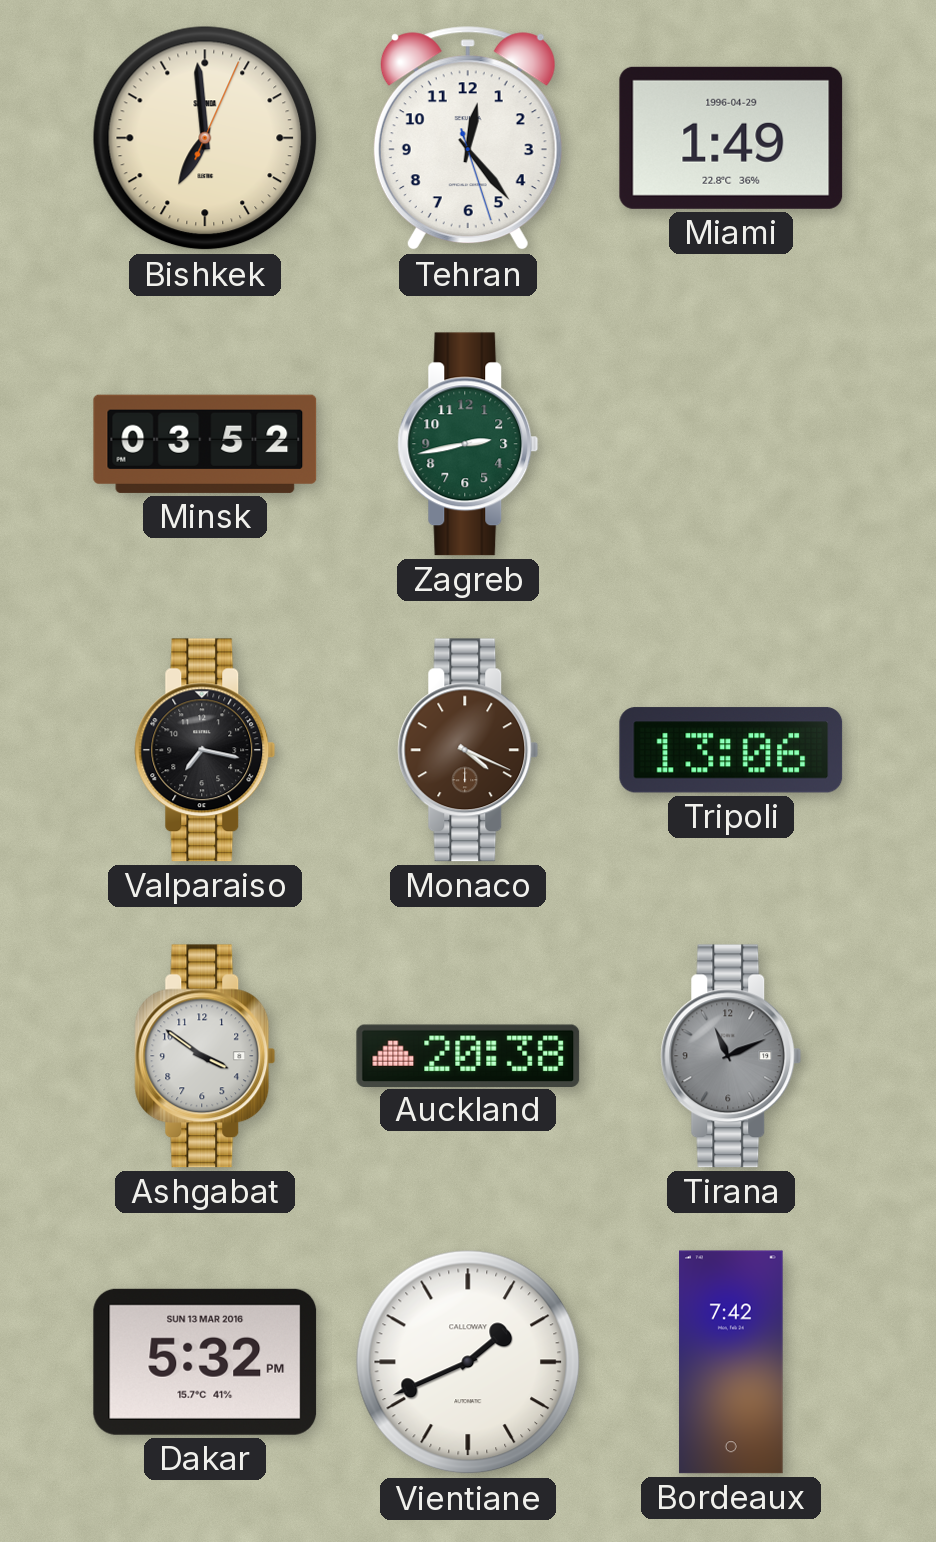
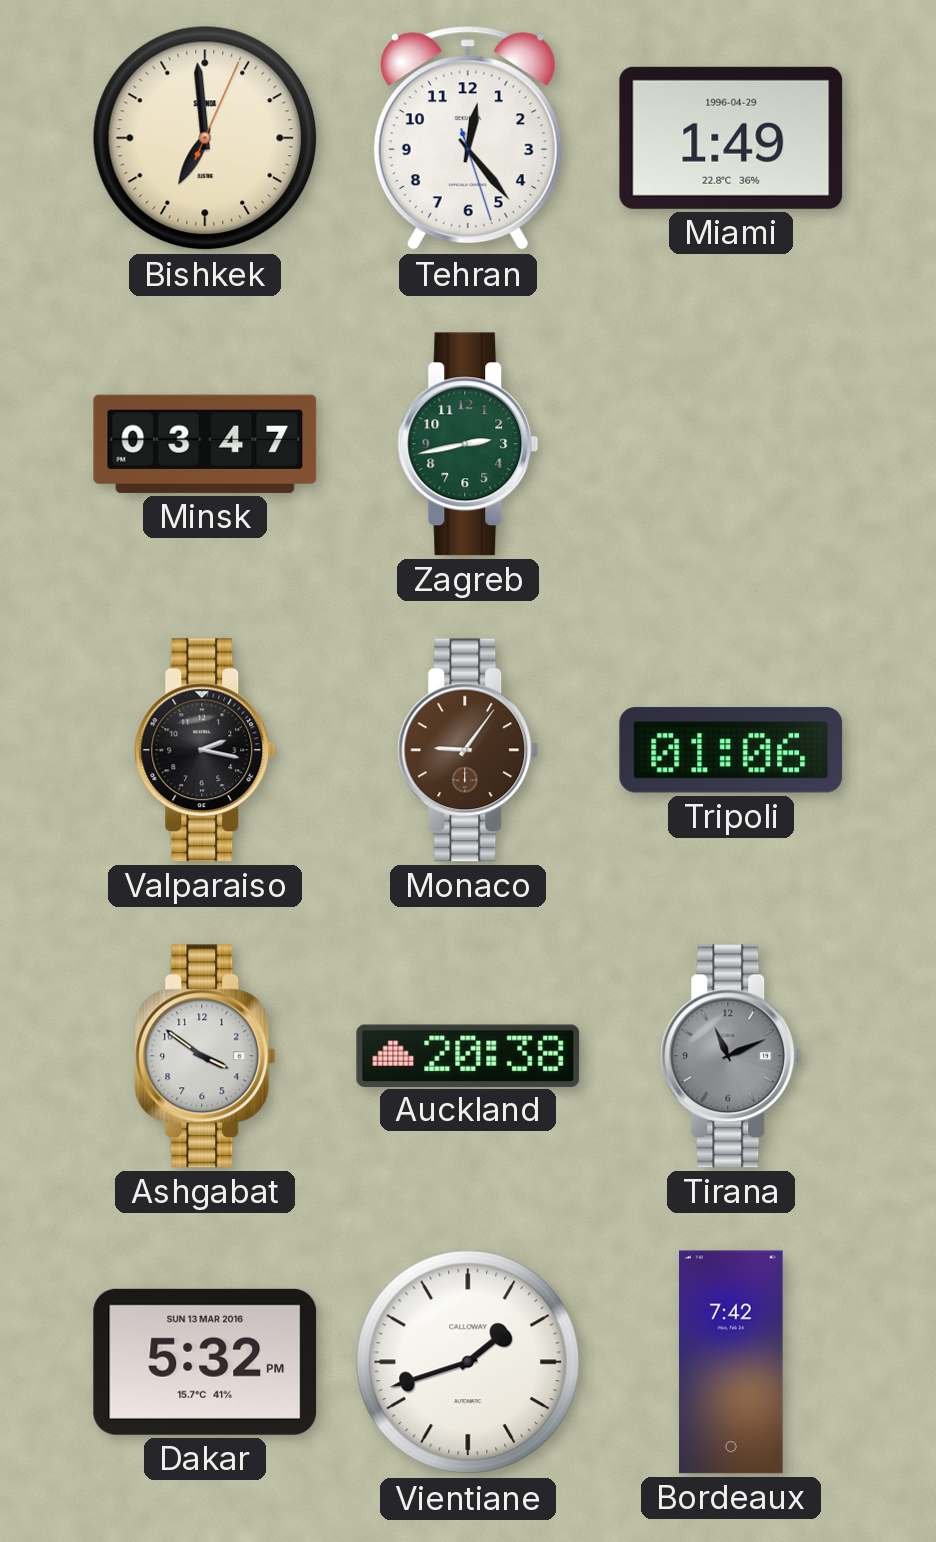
Minsk: 03:52 -> 03:47 (205, 444)
Valparaiso: 7:17 -> 2:17 (205, 750)
Monaco: 4:19 -> 9:06 (468, 750)
Tripoli: 13:06 -> 01:06 (731, 750)
Vientiane: 1:41 -> 1:42 (468, 1362)
